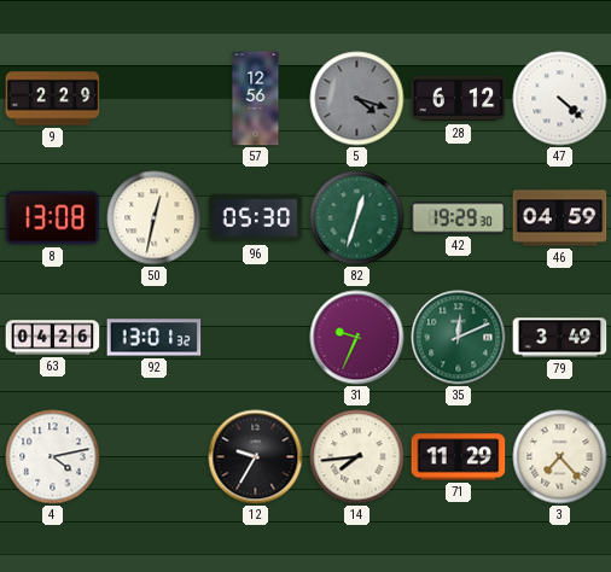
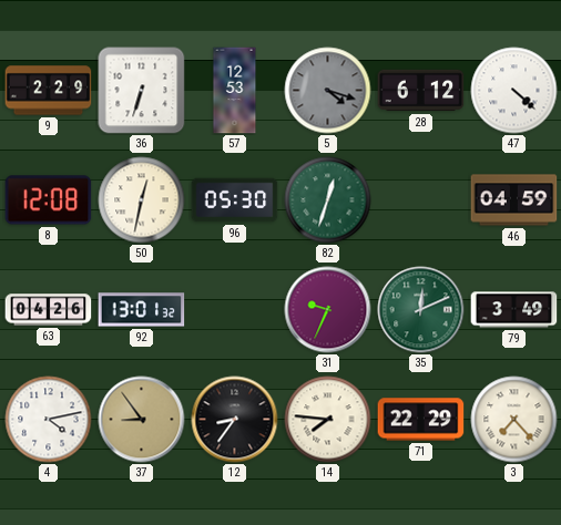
36: none -> 6:33 (142, 91)
57: 12:56 -> 12:53 (235, 91)
8: 13:08 -> 12:08 (49, 200)
42: 19:29 -> none (459, 218)
37: none -> 8:54 (142, 420)
12: 9:35 -> 8:36 (235, 420)
14: 7:44 -> 7:46 (328, 420)
71: 11:29 -> 22:29 (421, 420)
